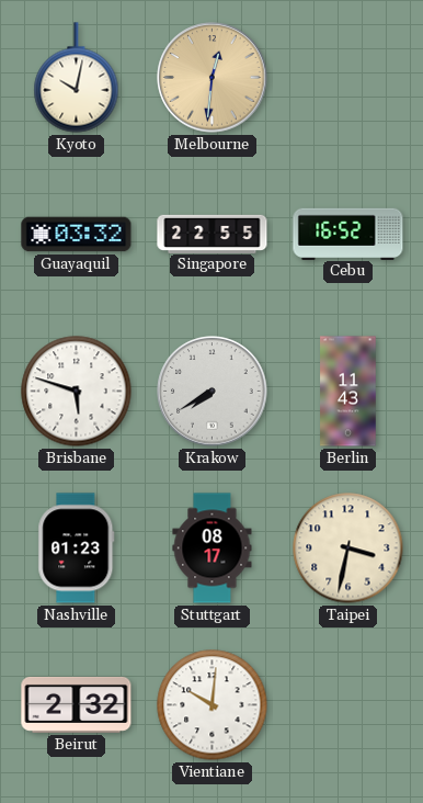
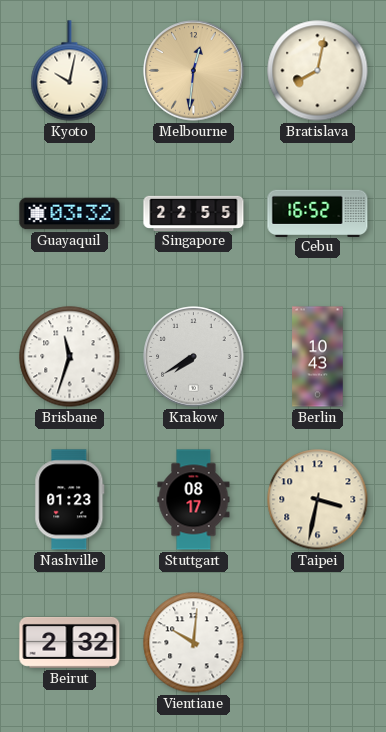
Bratislava: none -> 8:02 (318, 71)
Brisbane: 5:48 -> 11:33 (70, 357)
Berlin: 11:43 -> 10:43 (318, 357)
